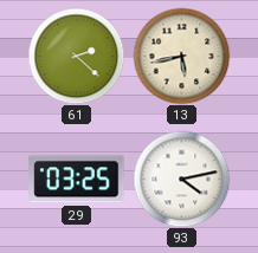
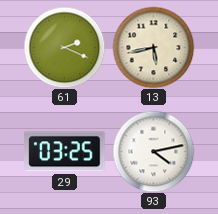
61: 2:22 -> 2:19 (64, 47)
